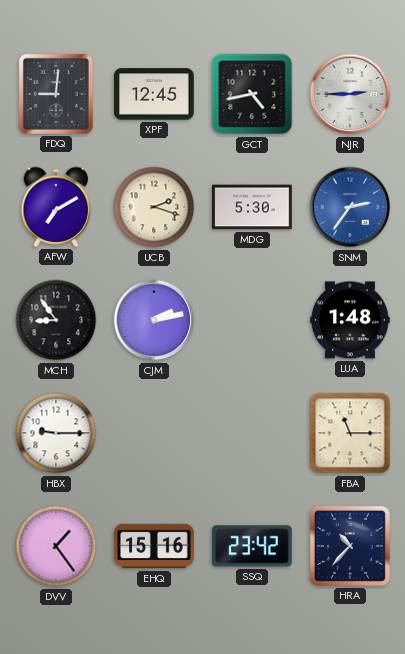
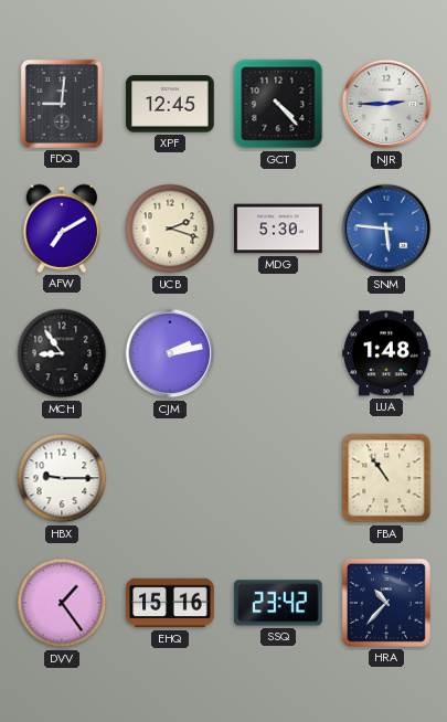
GCT: 4:43 -> 4:23 (278, 104)
SNM: 2:36 -> 5:46 (386, 229)
FBA: 11:15 -> 10:54 (386, 478)
